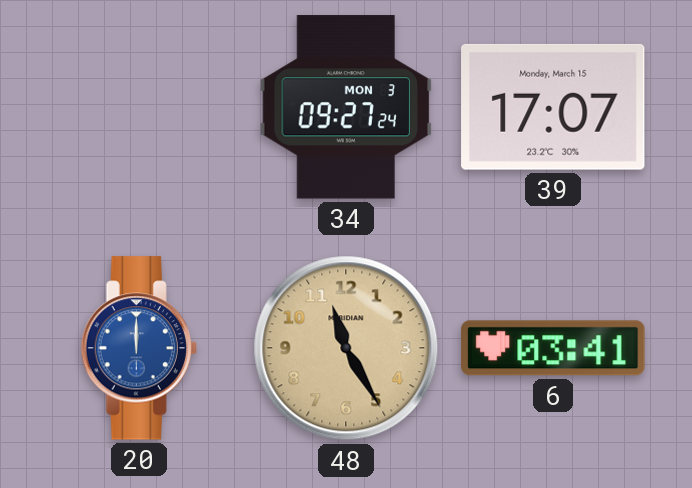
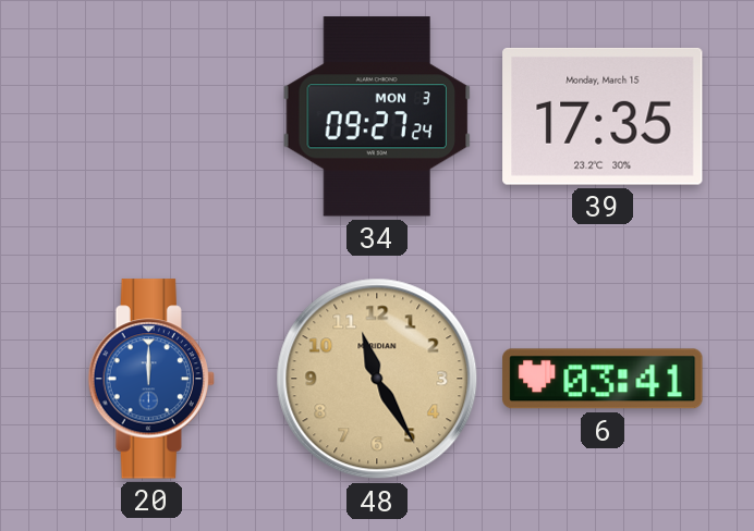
39: 17:07 -> 17:35 (603, 116)
